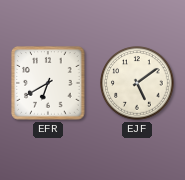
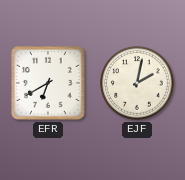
EJF: 5:09 -> 2:02 (137, 83)
